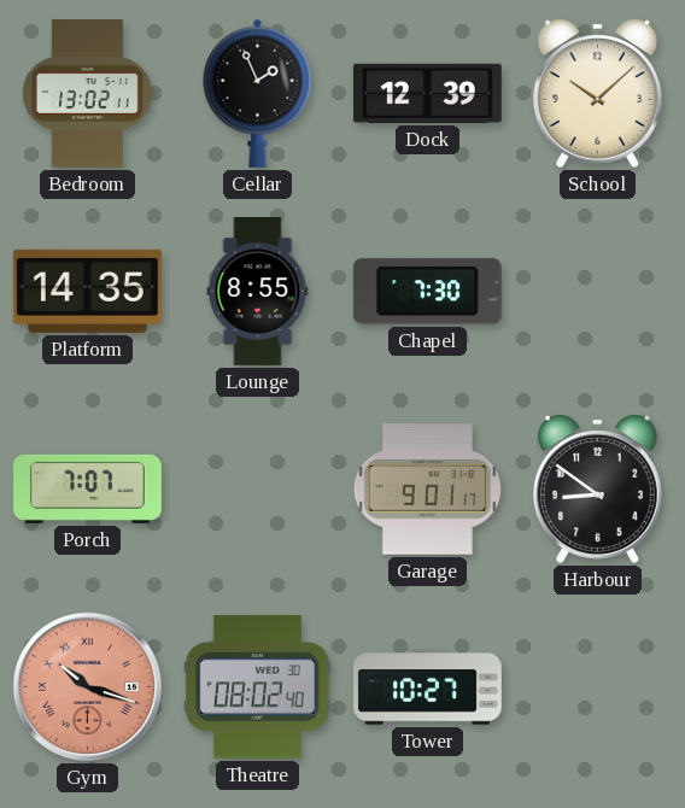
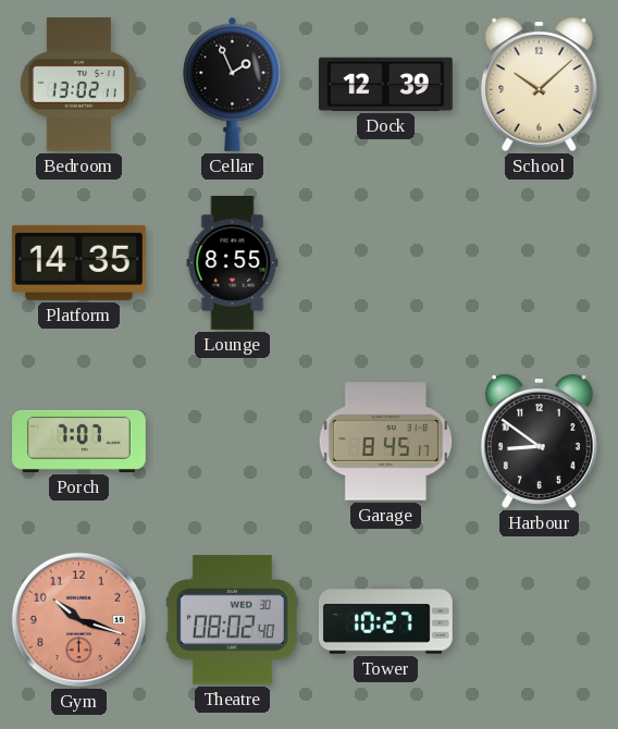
Chapel: 7:30 -> none (427, 292)
Garage: 9:01 -> 8:45 (385, 442)
Gym numerals: Roman -> Arabic (78, 619)
